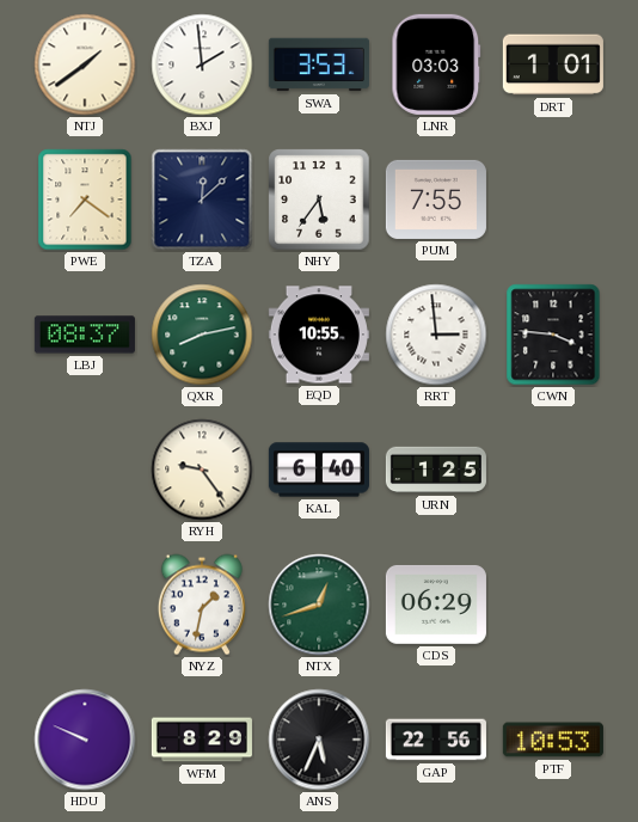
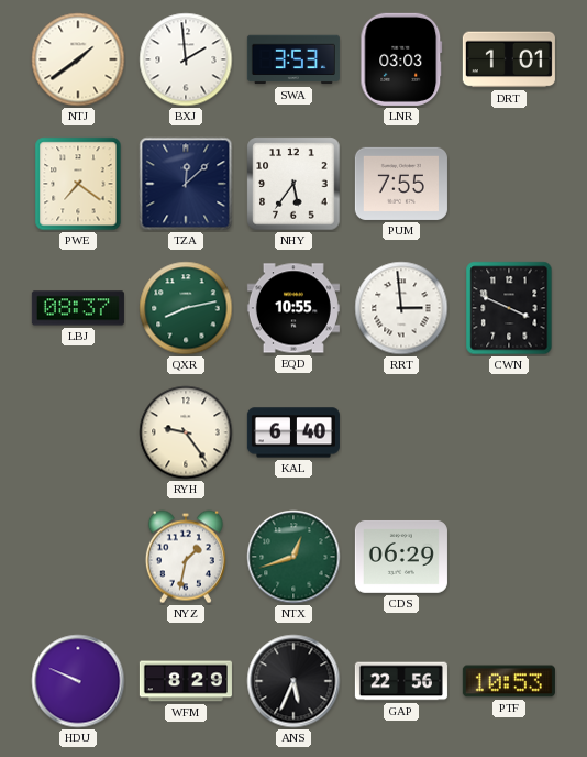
CWN: 3:46 -> 3:49 (509, 308)
URN: 1:25 -> none (436, 470)
